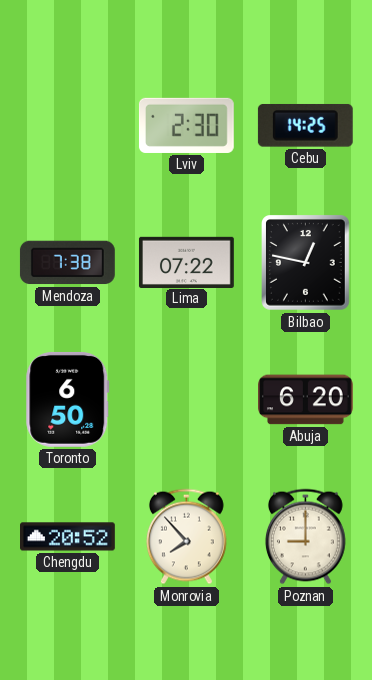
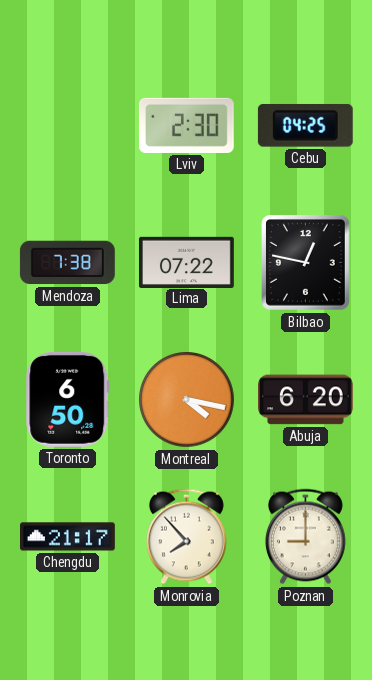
Cebu: 14:25 -> 04:25 (305, 125)
Montreal: none -> 4:17 (187, 400)
Chengdu: 20:52 -> 21:17 (68, 537)
